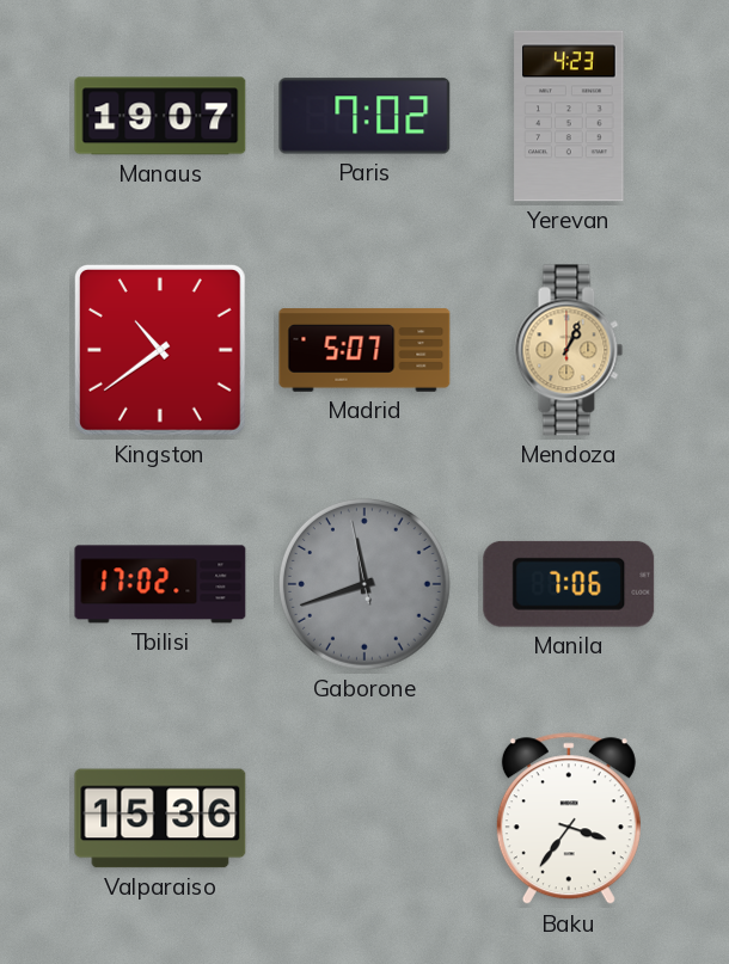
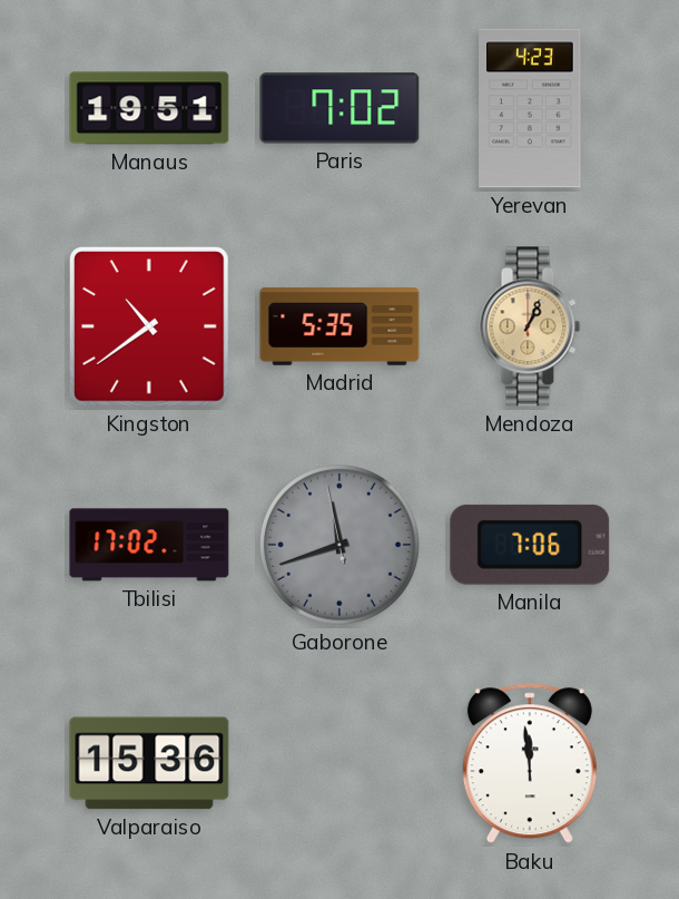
Manaus: 19:07 -> 19:51 (149, 108)
Madrid: 5:07 -> 5:35 (339, 326)
Baku: 3:36 -> 11:59 (530, 764)
